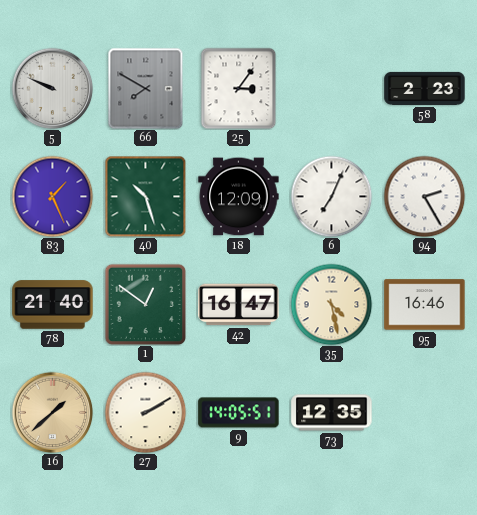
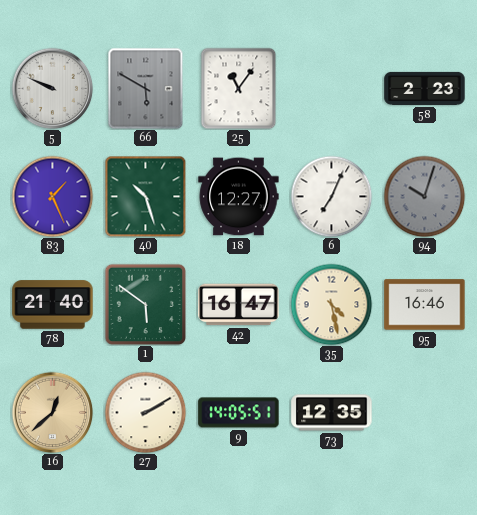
66: 7:50 -> 5:50 (146, 88)
25: 3:06 -> 11:06 (239, 88)
18: 12:09 -> 12:27 (239, 197)
94: 2:25 -> 10:03 (424, 196)
94 dial: white -> grey (424, 196)
1: 12:51 -> 5:51 (145, 304)
16: 1:38 -> 12:38 (52, 412)
